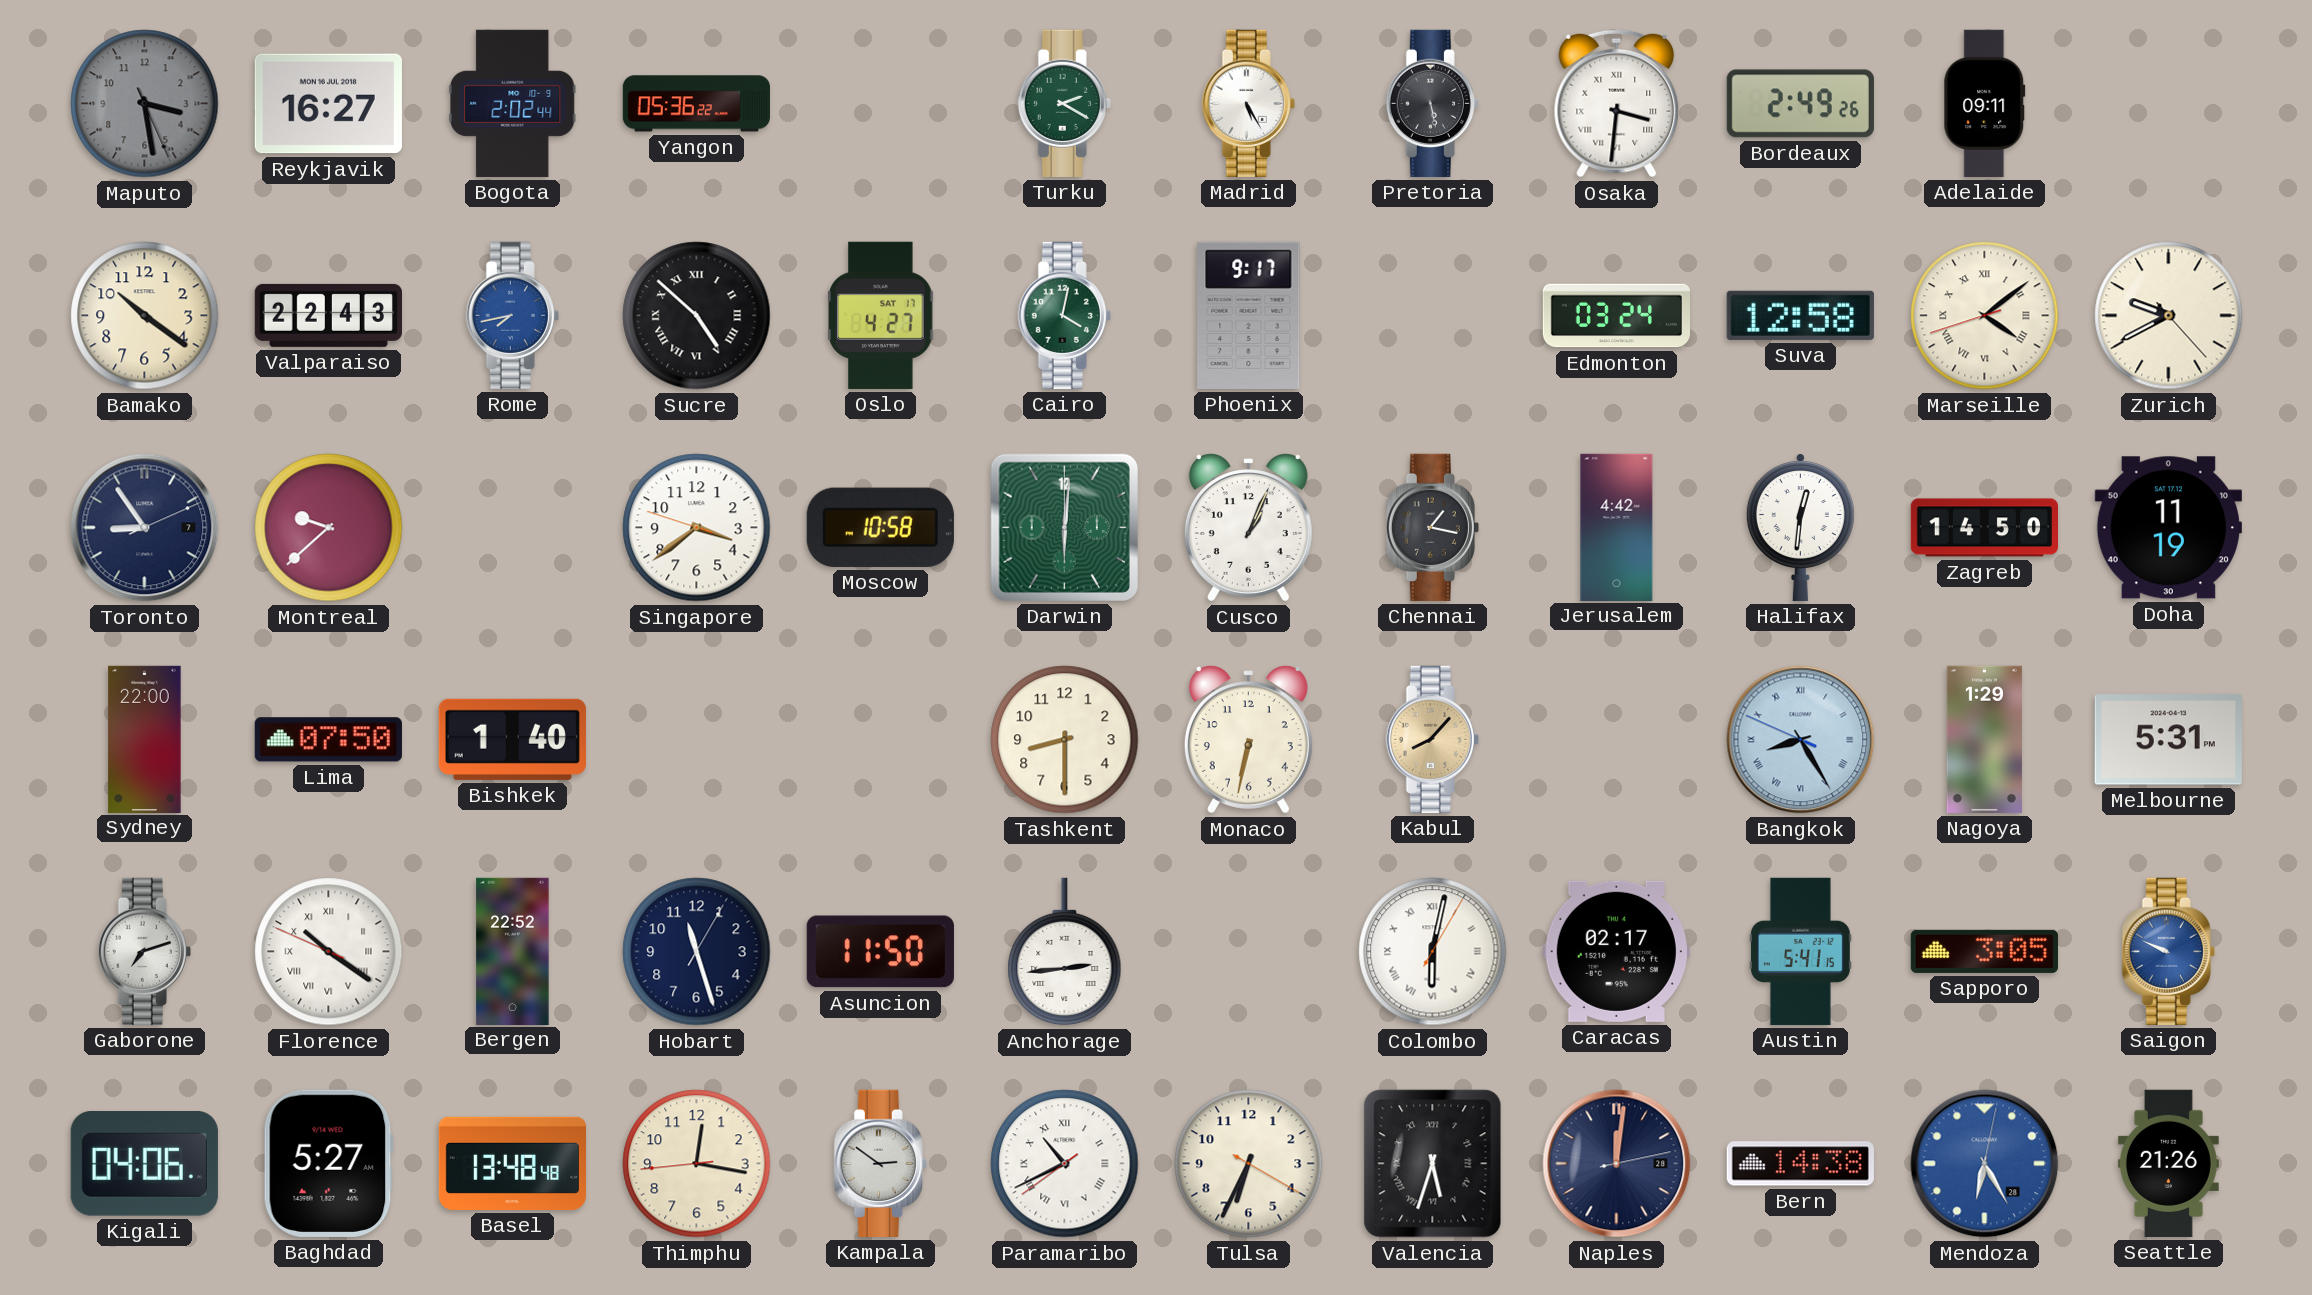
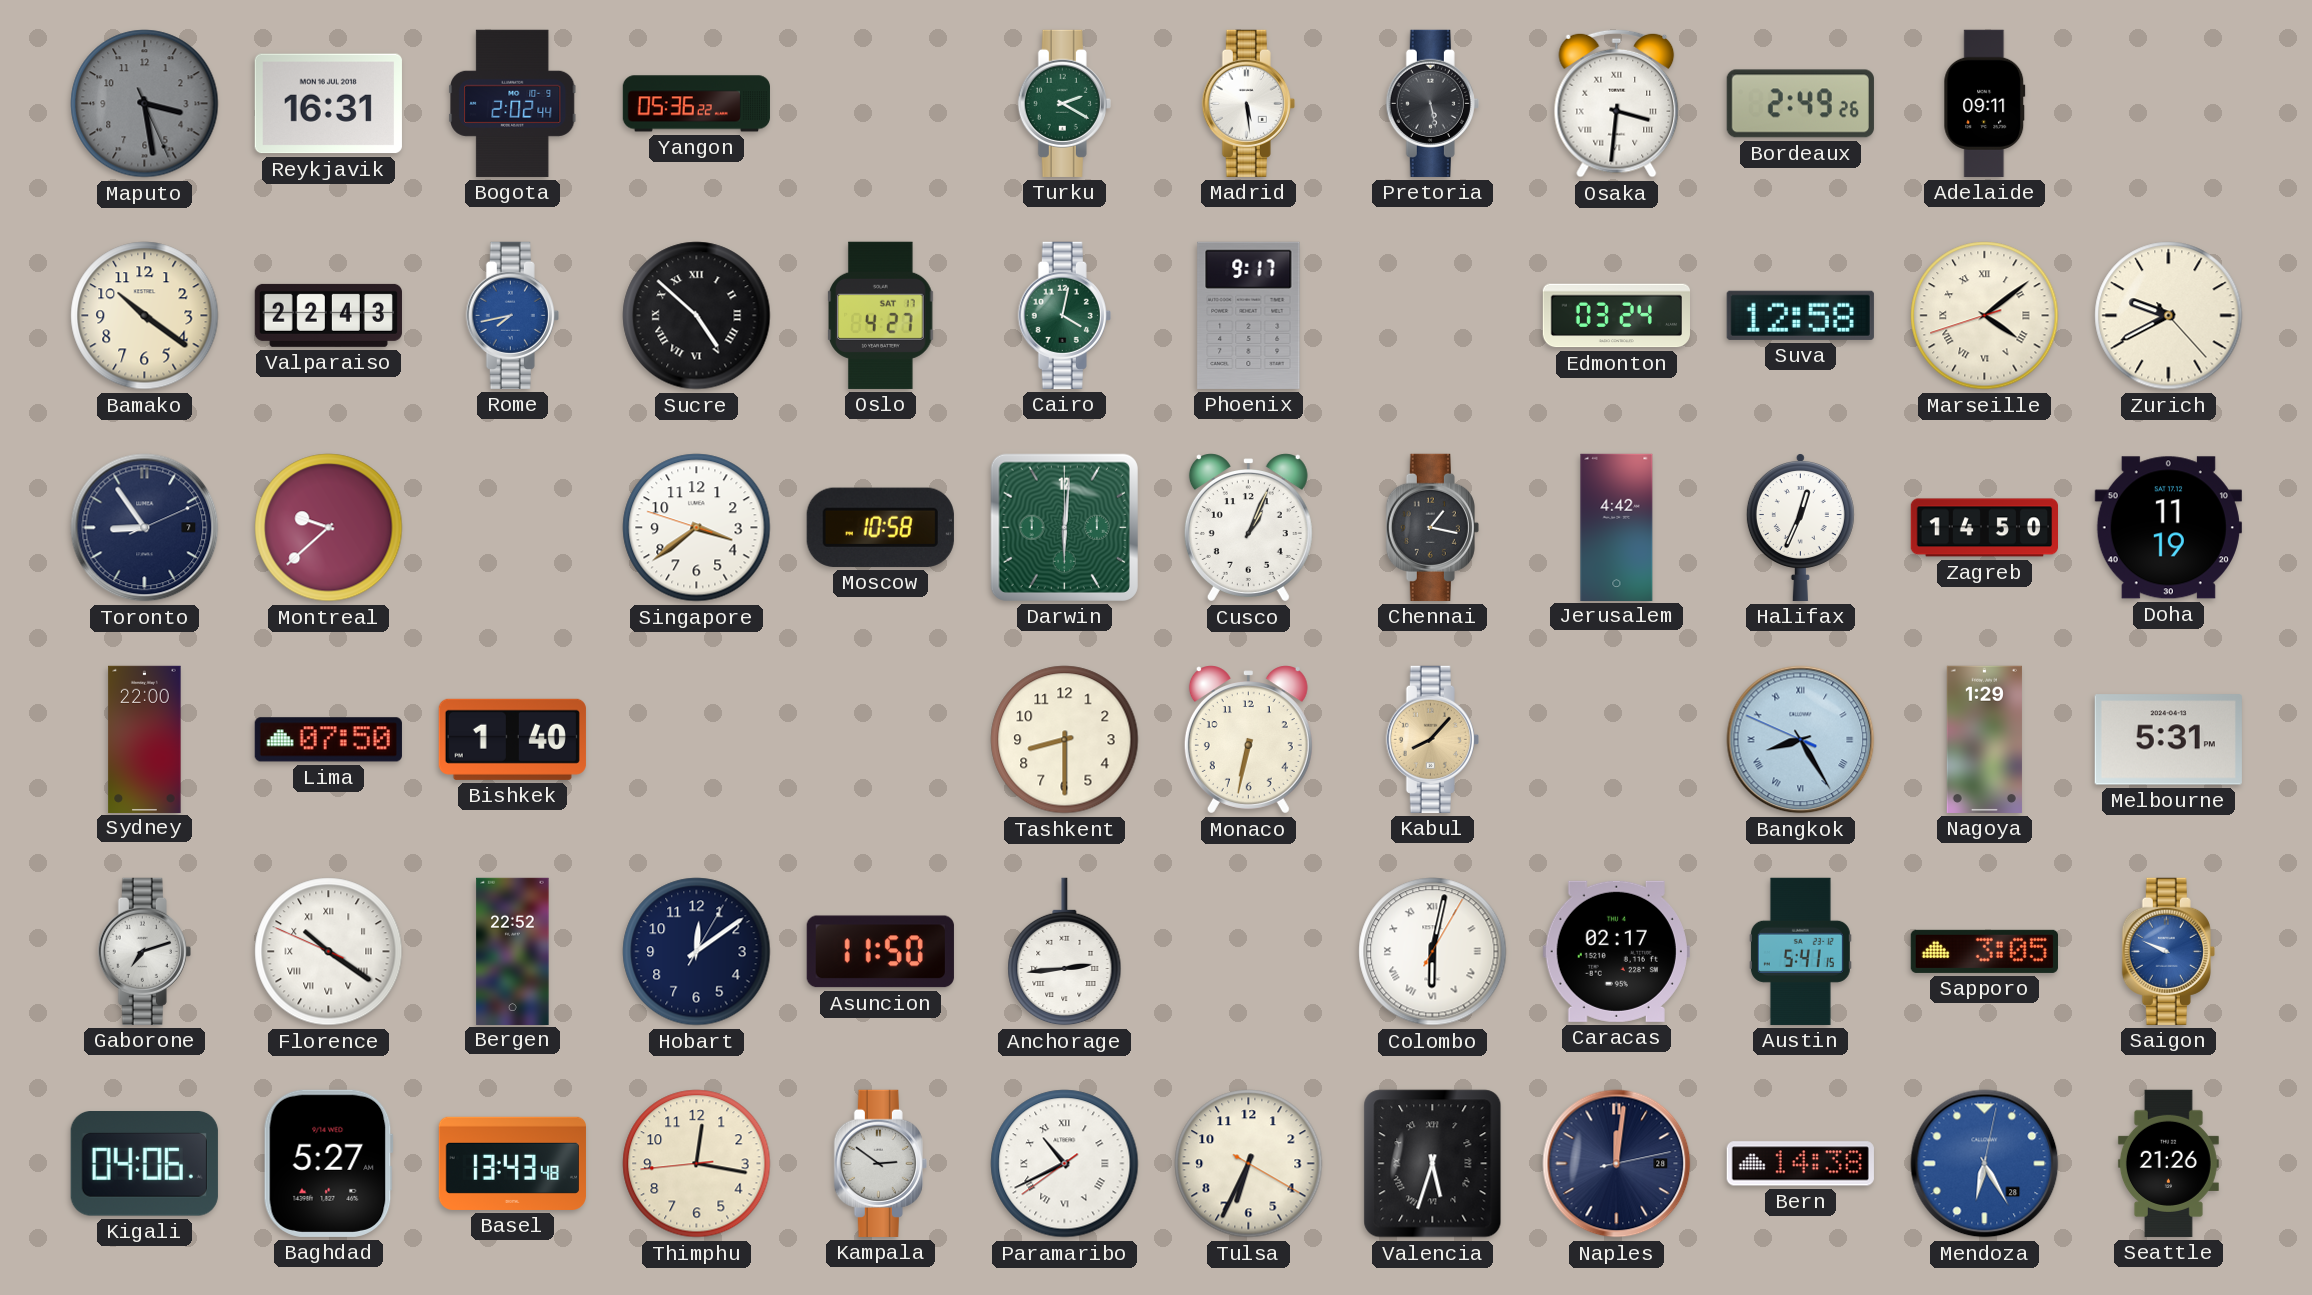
Reykjavik: 16:27 -> 16:31 (328, 104)
Madrid: 5:25 -> 5:29 (1248, 103)
Halifax: 12:31 -> 12:34 (1800, 528)
Hobart: 11:27 -> 12:09 (697, 952)
Basel: 13:48 -> 13:43 (512, 1163)
